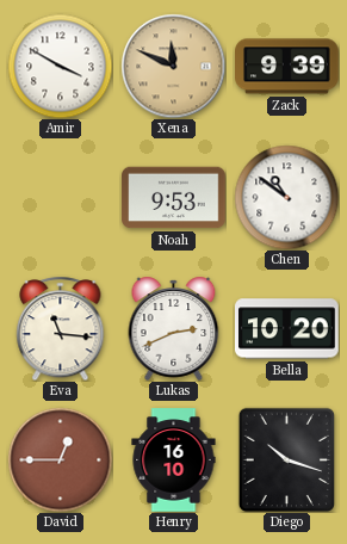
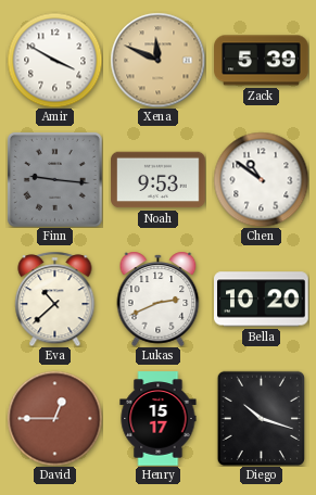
Zack: 9:39 -> 5:39 (262, 61)
Finn: none -> 9:16 (54, 179)
Eva: 11:16 -> 10:38 (55, 299)
Henry: 16:10 -> 15:17 (159, 419)
